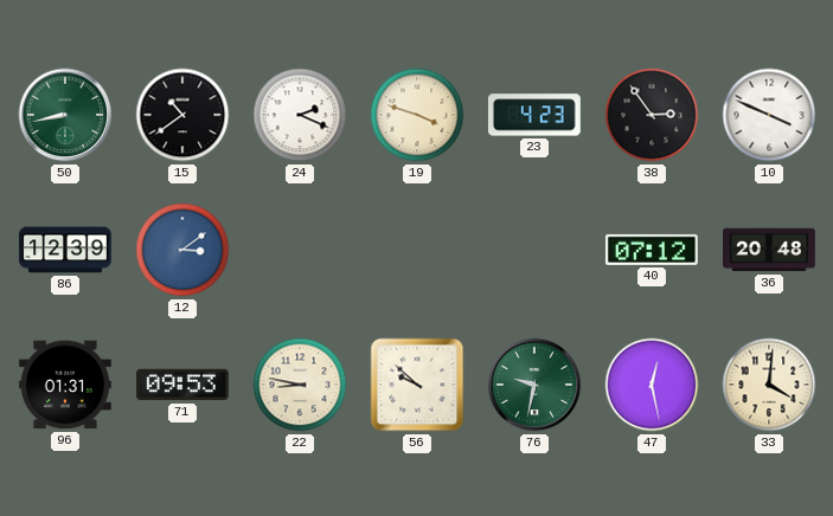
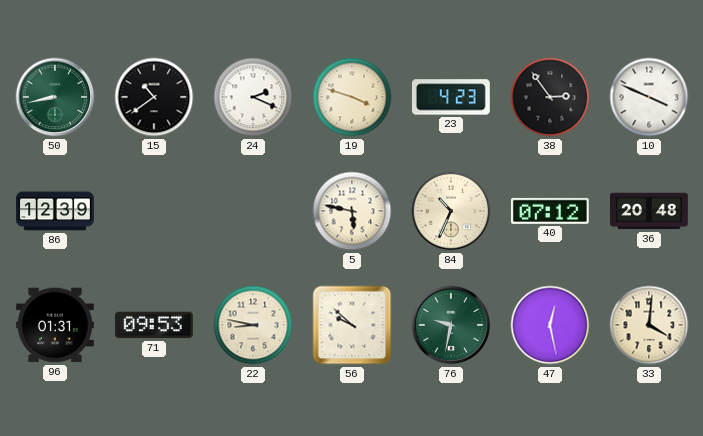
12: 3:09 -> none (182, 250)
5: none -> 5:47 (352, 211)
84: none -> 10:34 (451, 211)
